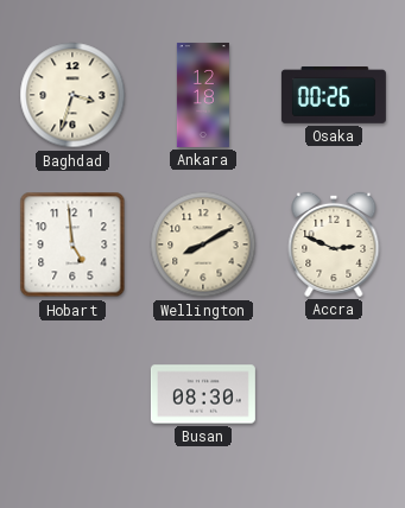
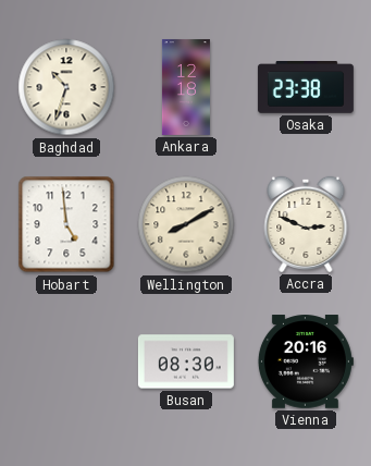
Baghdad: 3:33 -> 10:33 (66, 87)
Osaka: 00:26 -> 23:38 (306, 88)
Vienna: none -> 20:16 (305, 361)
